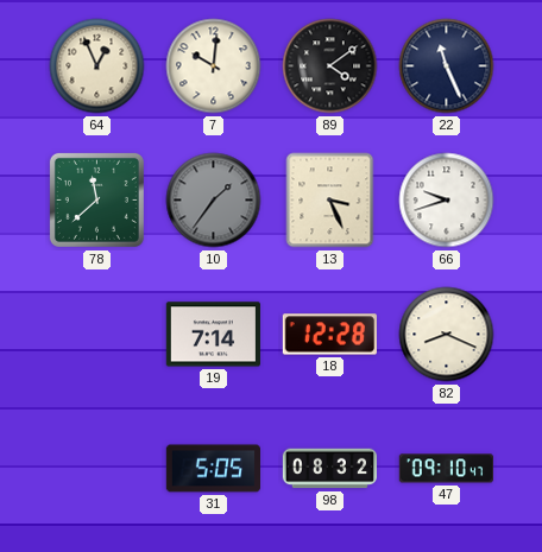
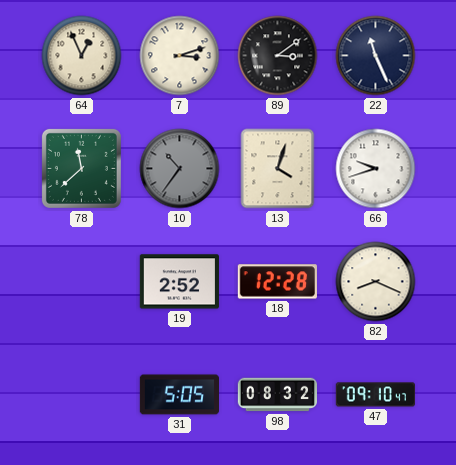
7: 10:01 -> 3:12 (180, 56)
89: 4:09 -> 3:09 (278, 56)
10: 1:36 -> 10:36 (180, 169)
13: 3:26 -> 4:03 (278, 169)
19: 7:14 -> 2:52 (179, 282)
